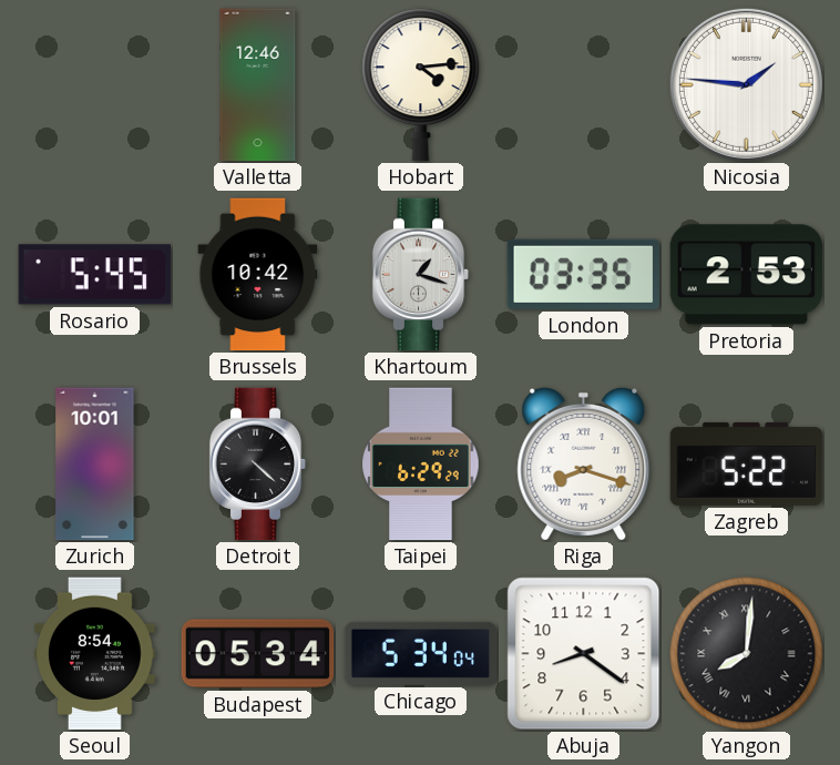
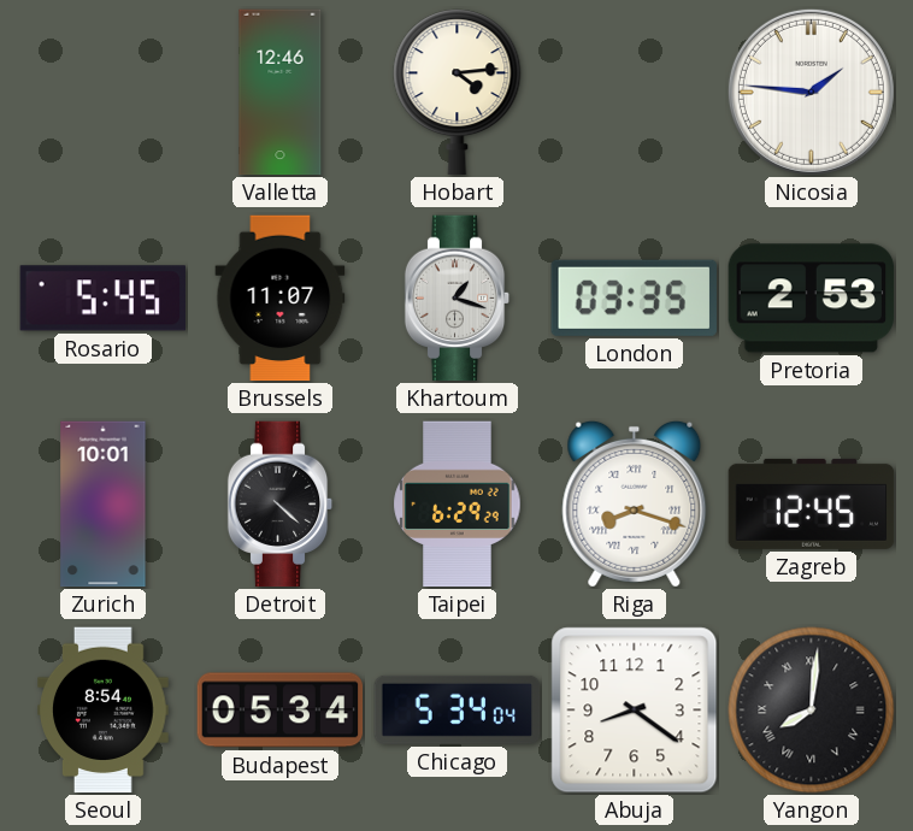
Brussels: 10:42 -> 11:07 (281, 299)
Zagreb: 5:22 -> 12:45 (812, 503)
